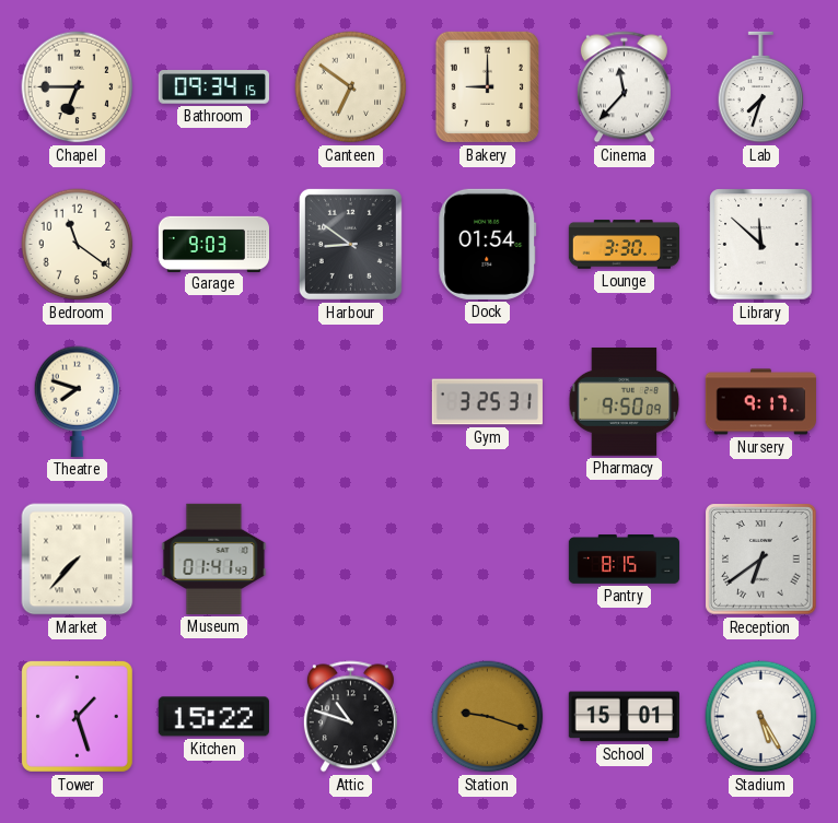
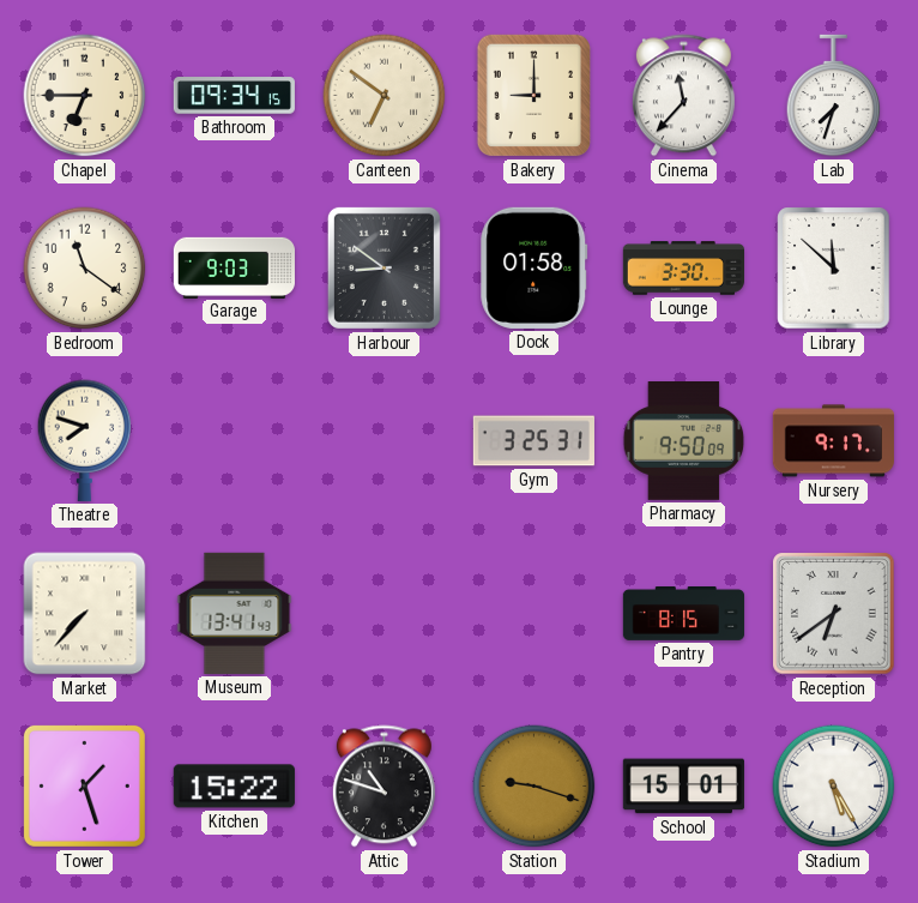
Dock: 01:54 -> 01:58 (535, 267)
Museum: 01:41 -> 13:41 (235, 613)
